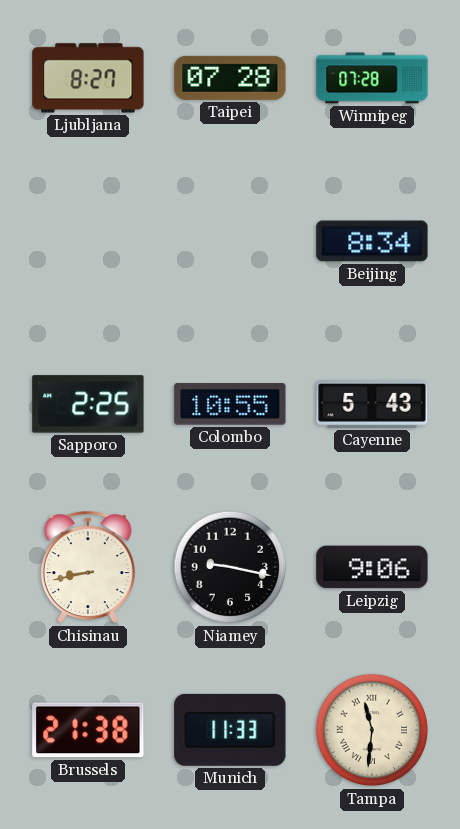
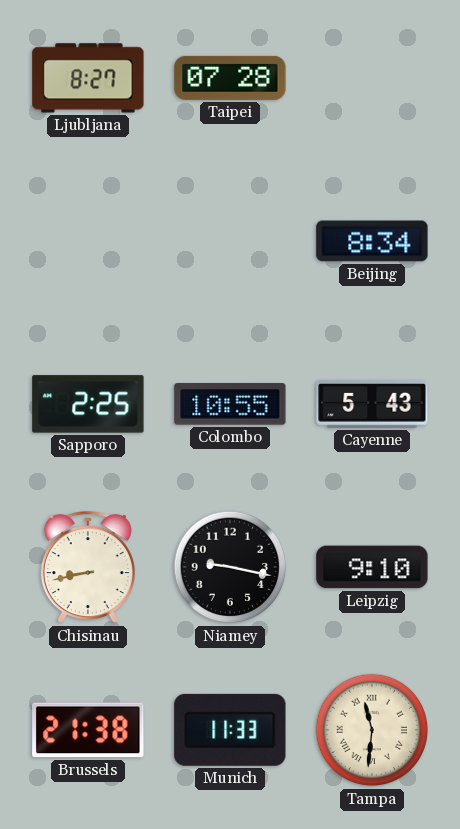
Winnipeg: 07:28 -> none (372, 78)
Leipzig: 9:06 -> 9:10 (372, 567)
